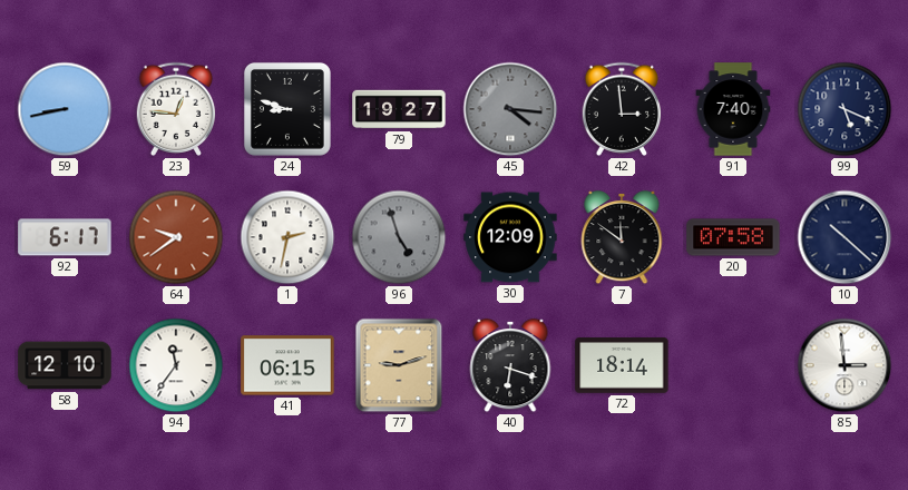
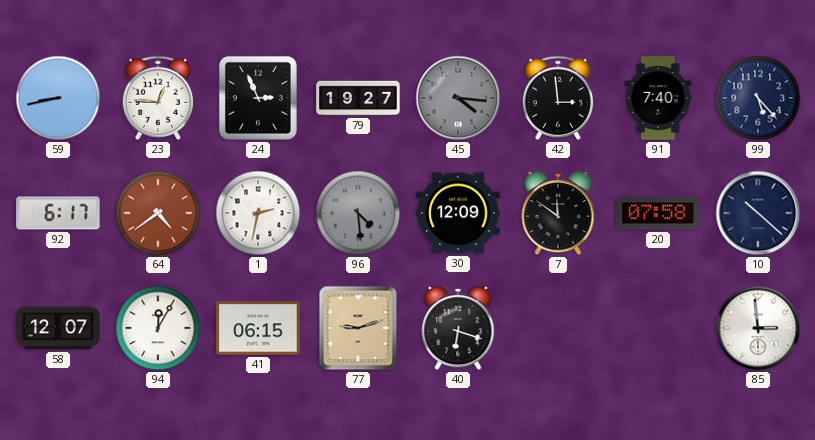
24: 8:48 -> 2:56 (258, 98)
99: 5:19 -> 5:23 (758, 98)
64: 9:39 -> 4:39 (158, 213)
96: 4:57 -> 4:29 (358, 213)
58: 12:10 -> 12:07 (58, 328)
94: 11:36 -> 12:05 (158, 328)
72: 18:14 -> none (622, 365)
